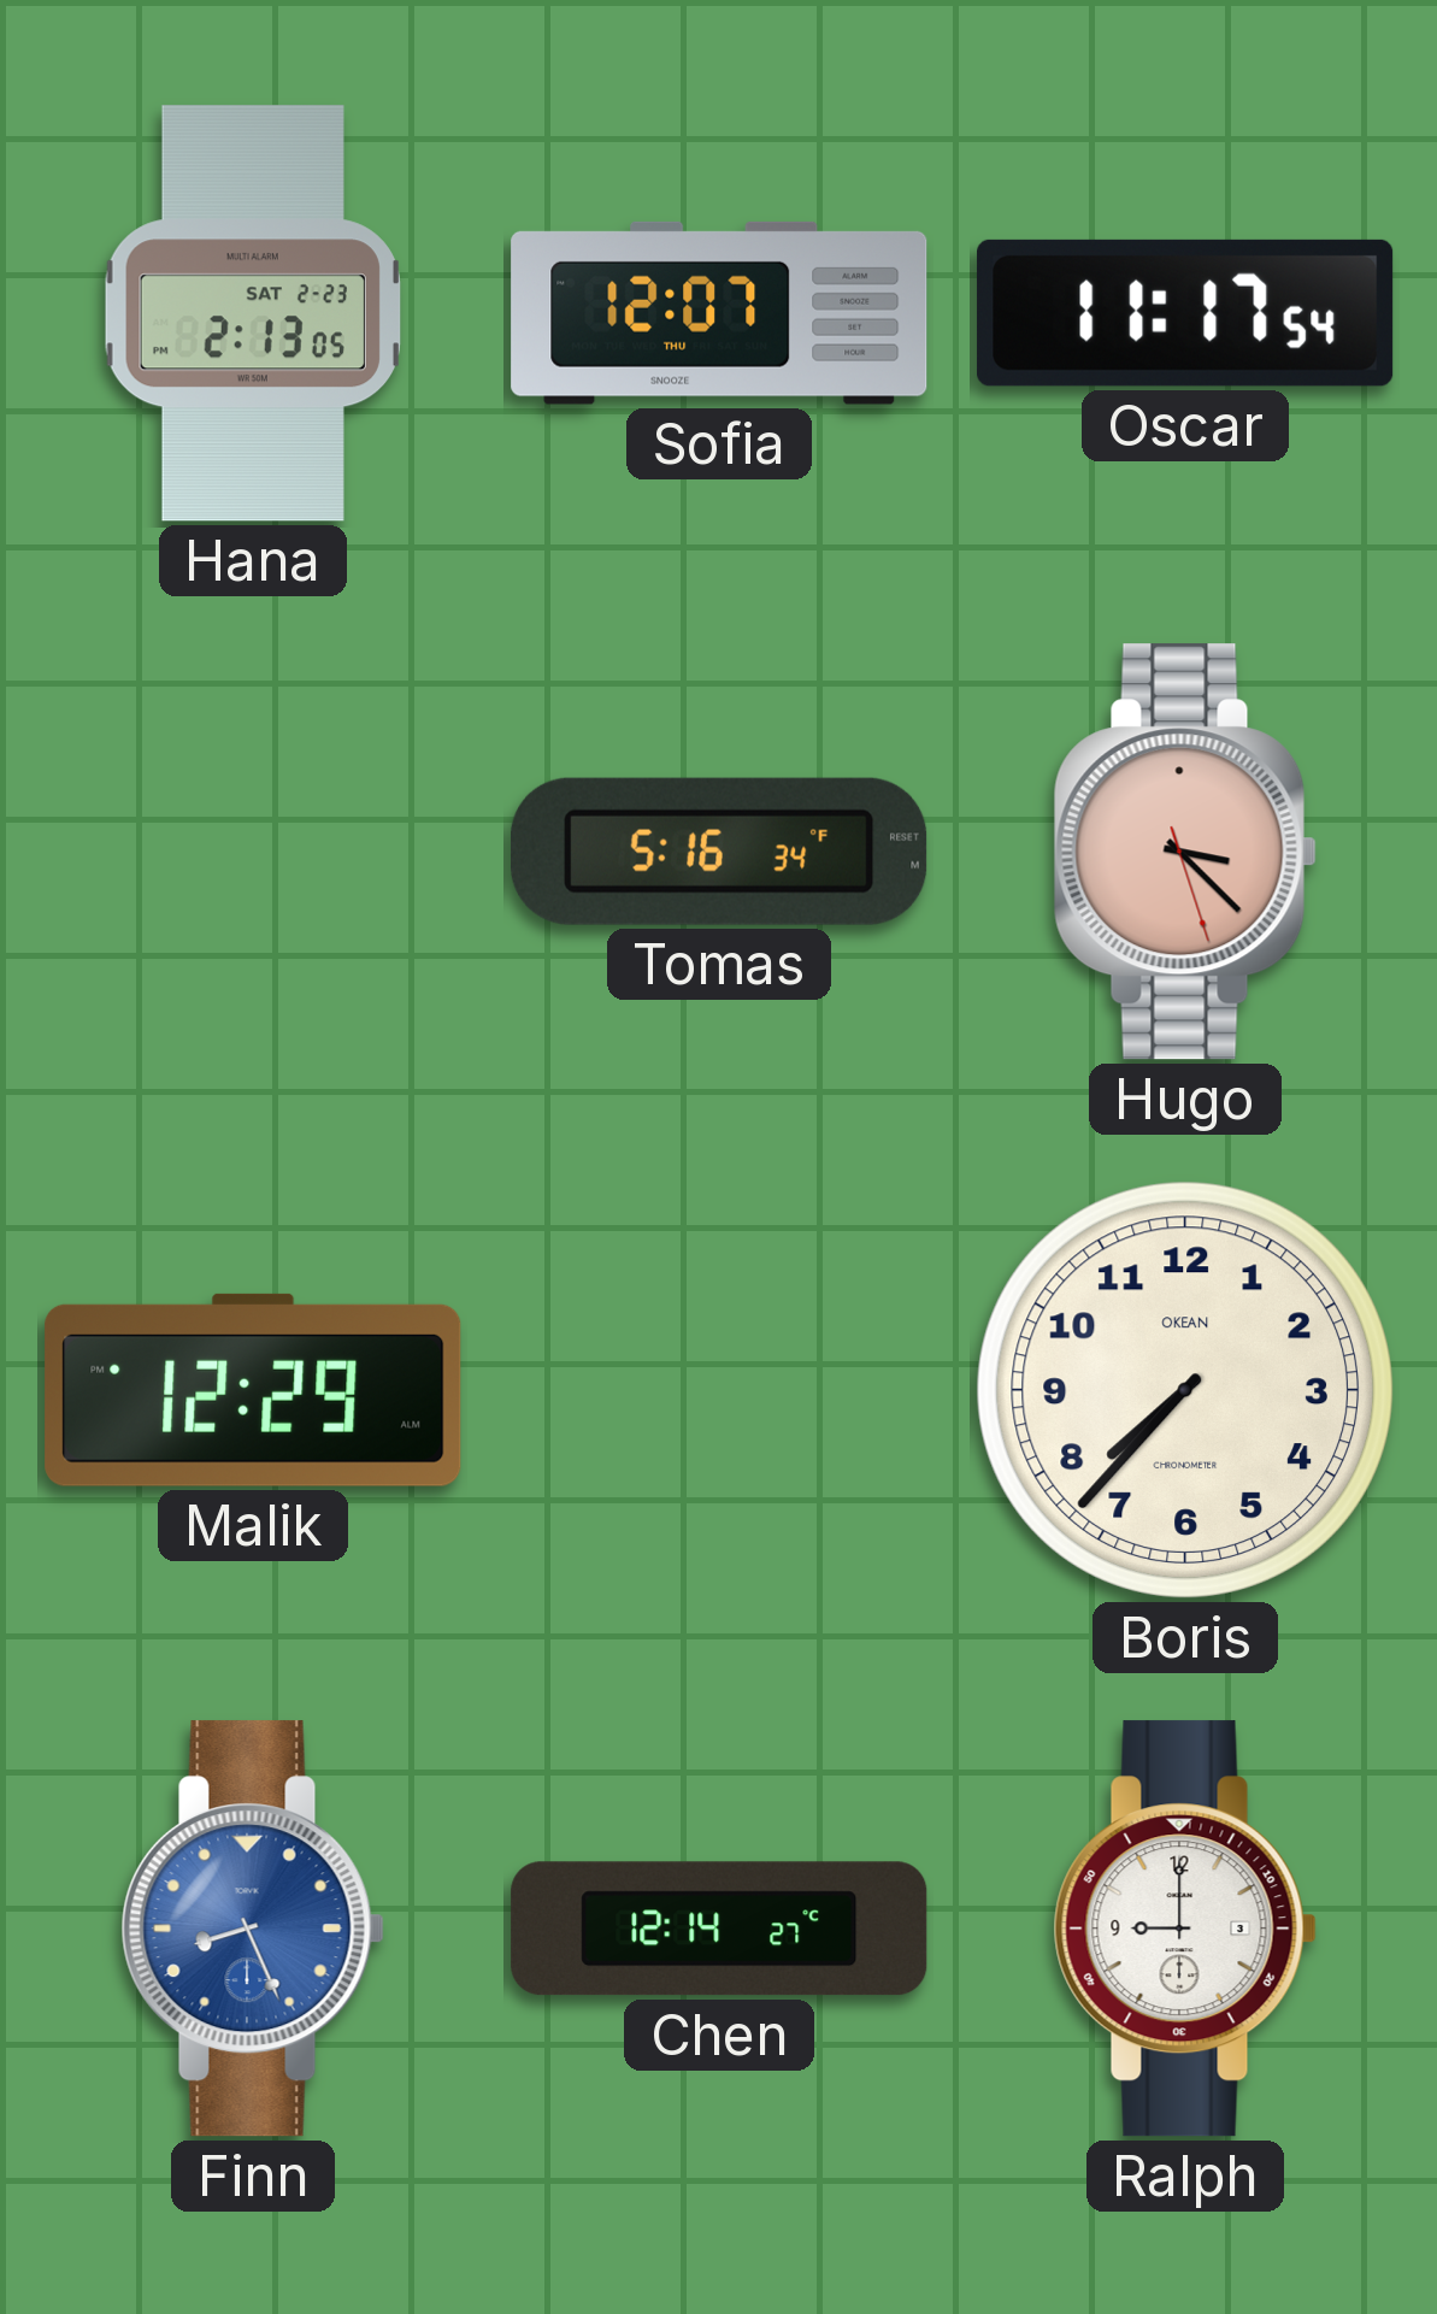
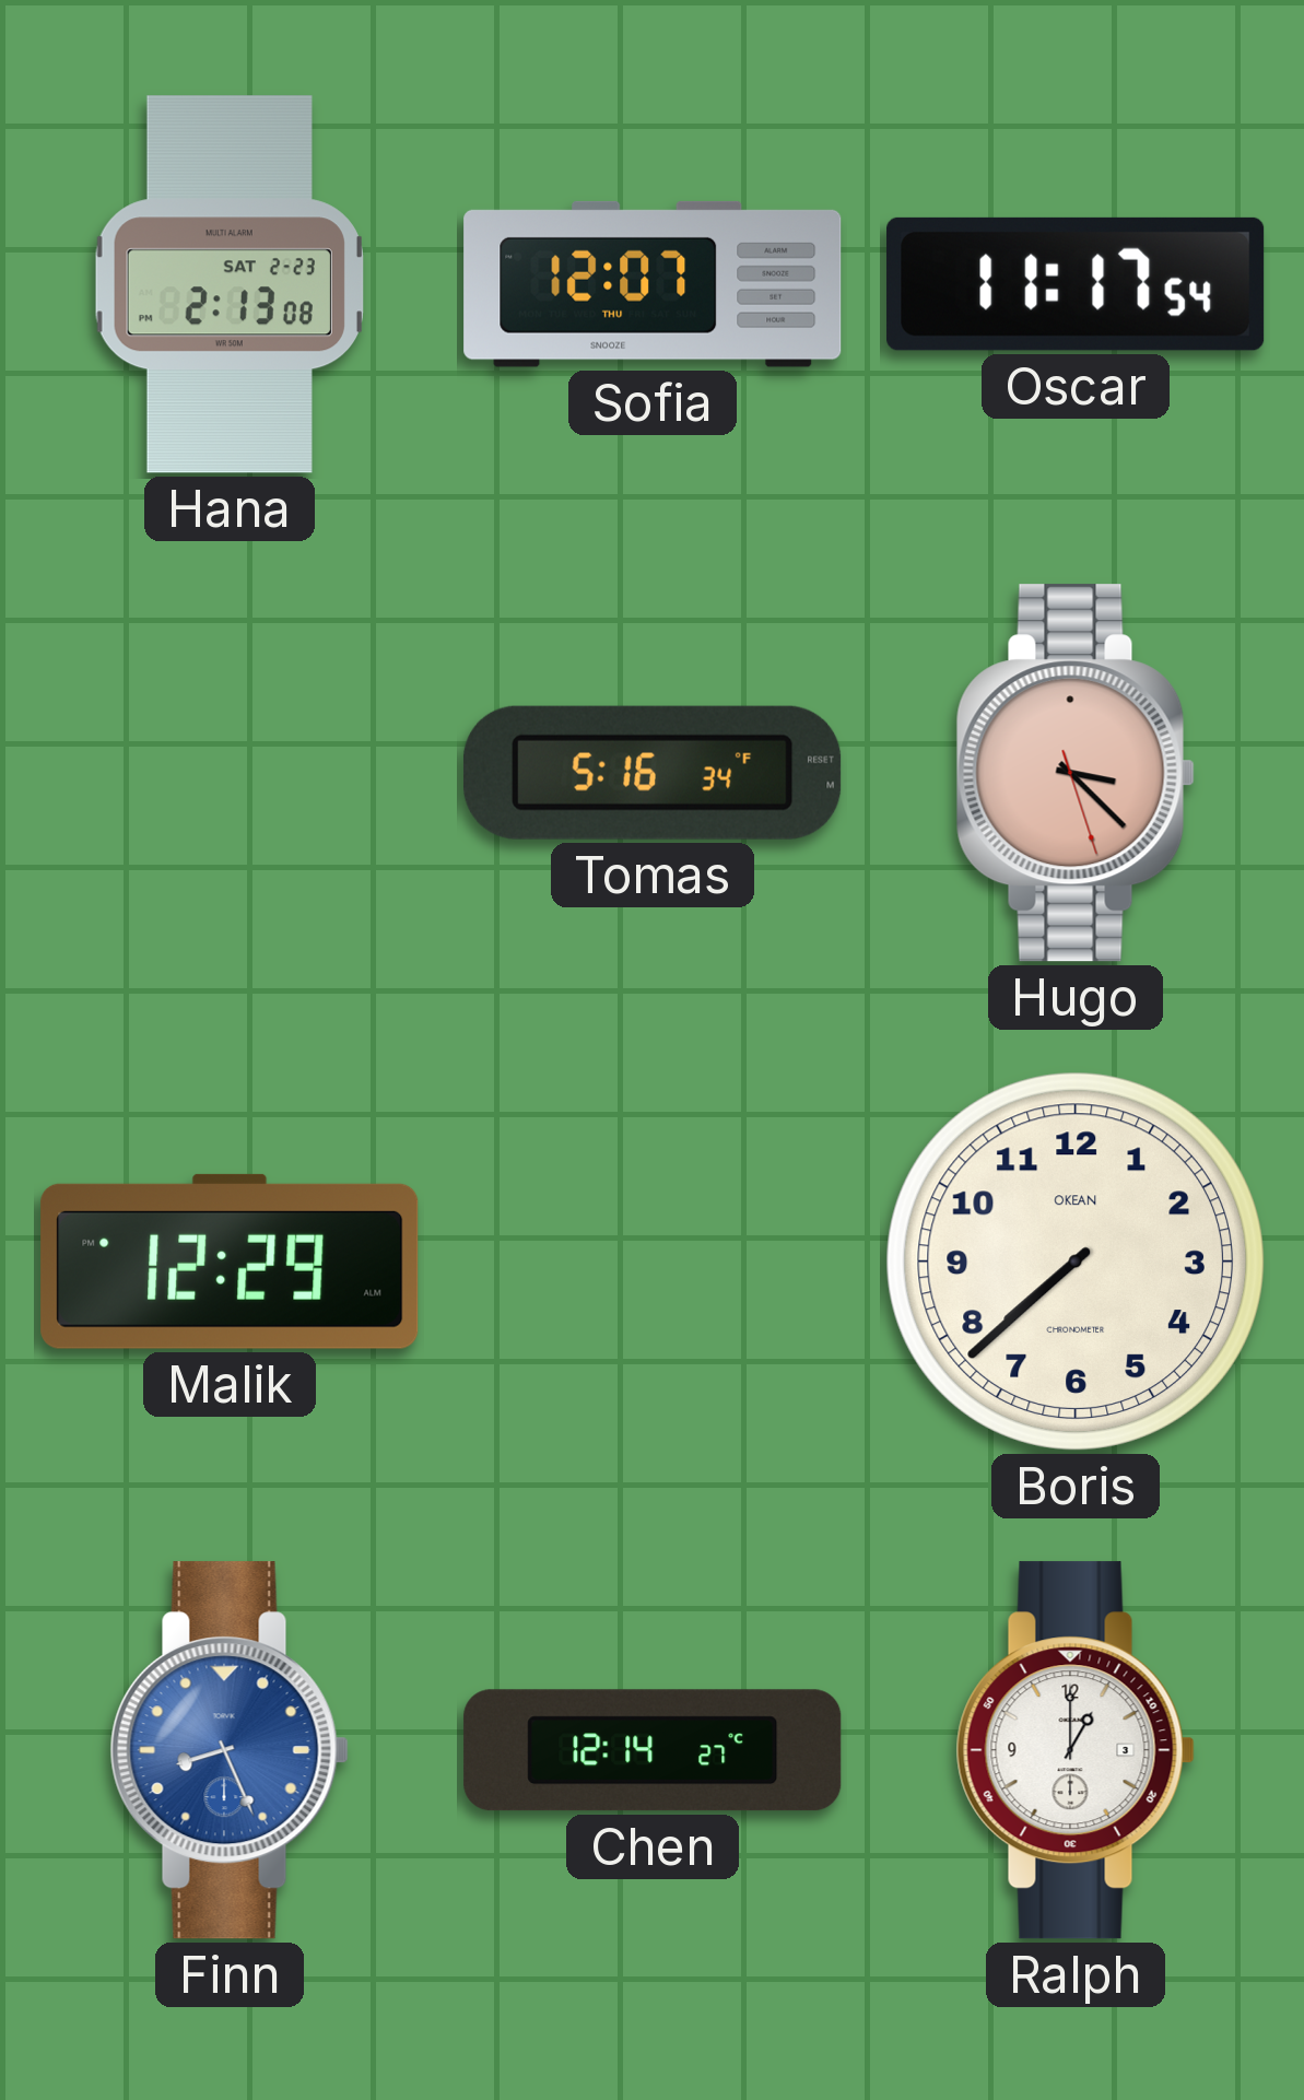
Hana: 2:13:05 -> 2:13:08 (230, 284)
Boris: 7:37 -> 7:38 (1076, 1262)
Ralph: 9:00 -> 1:00 (1076, 1750)
